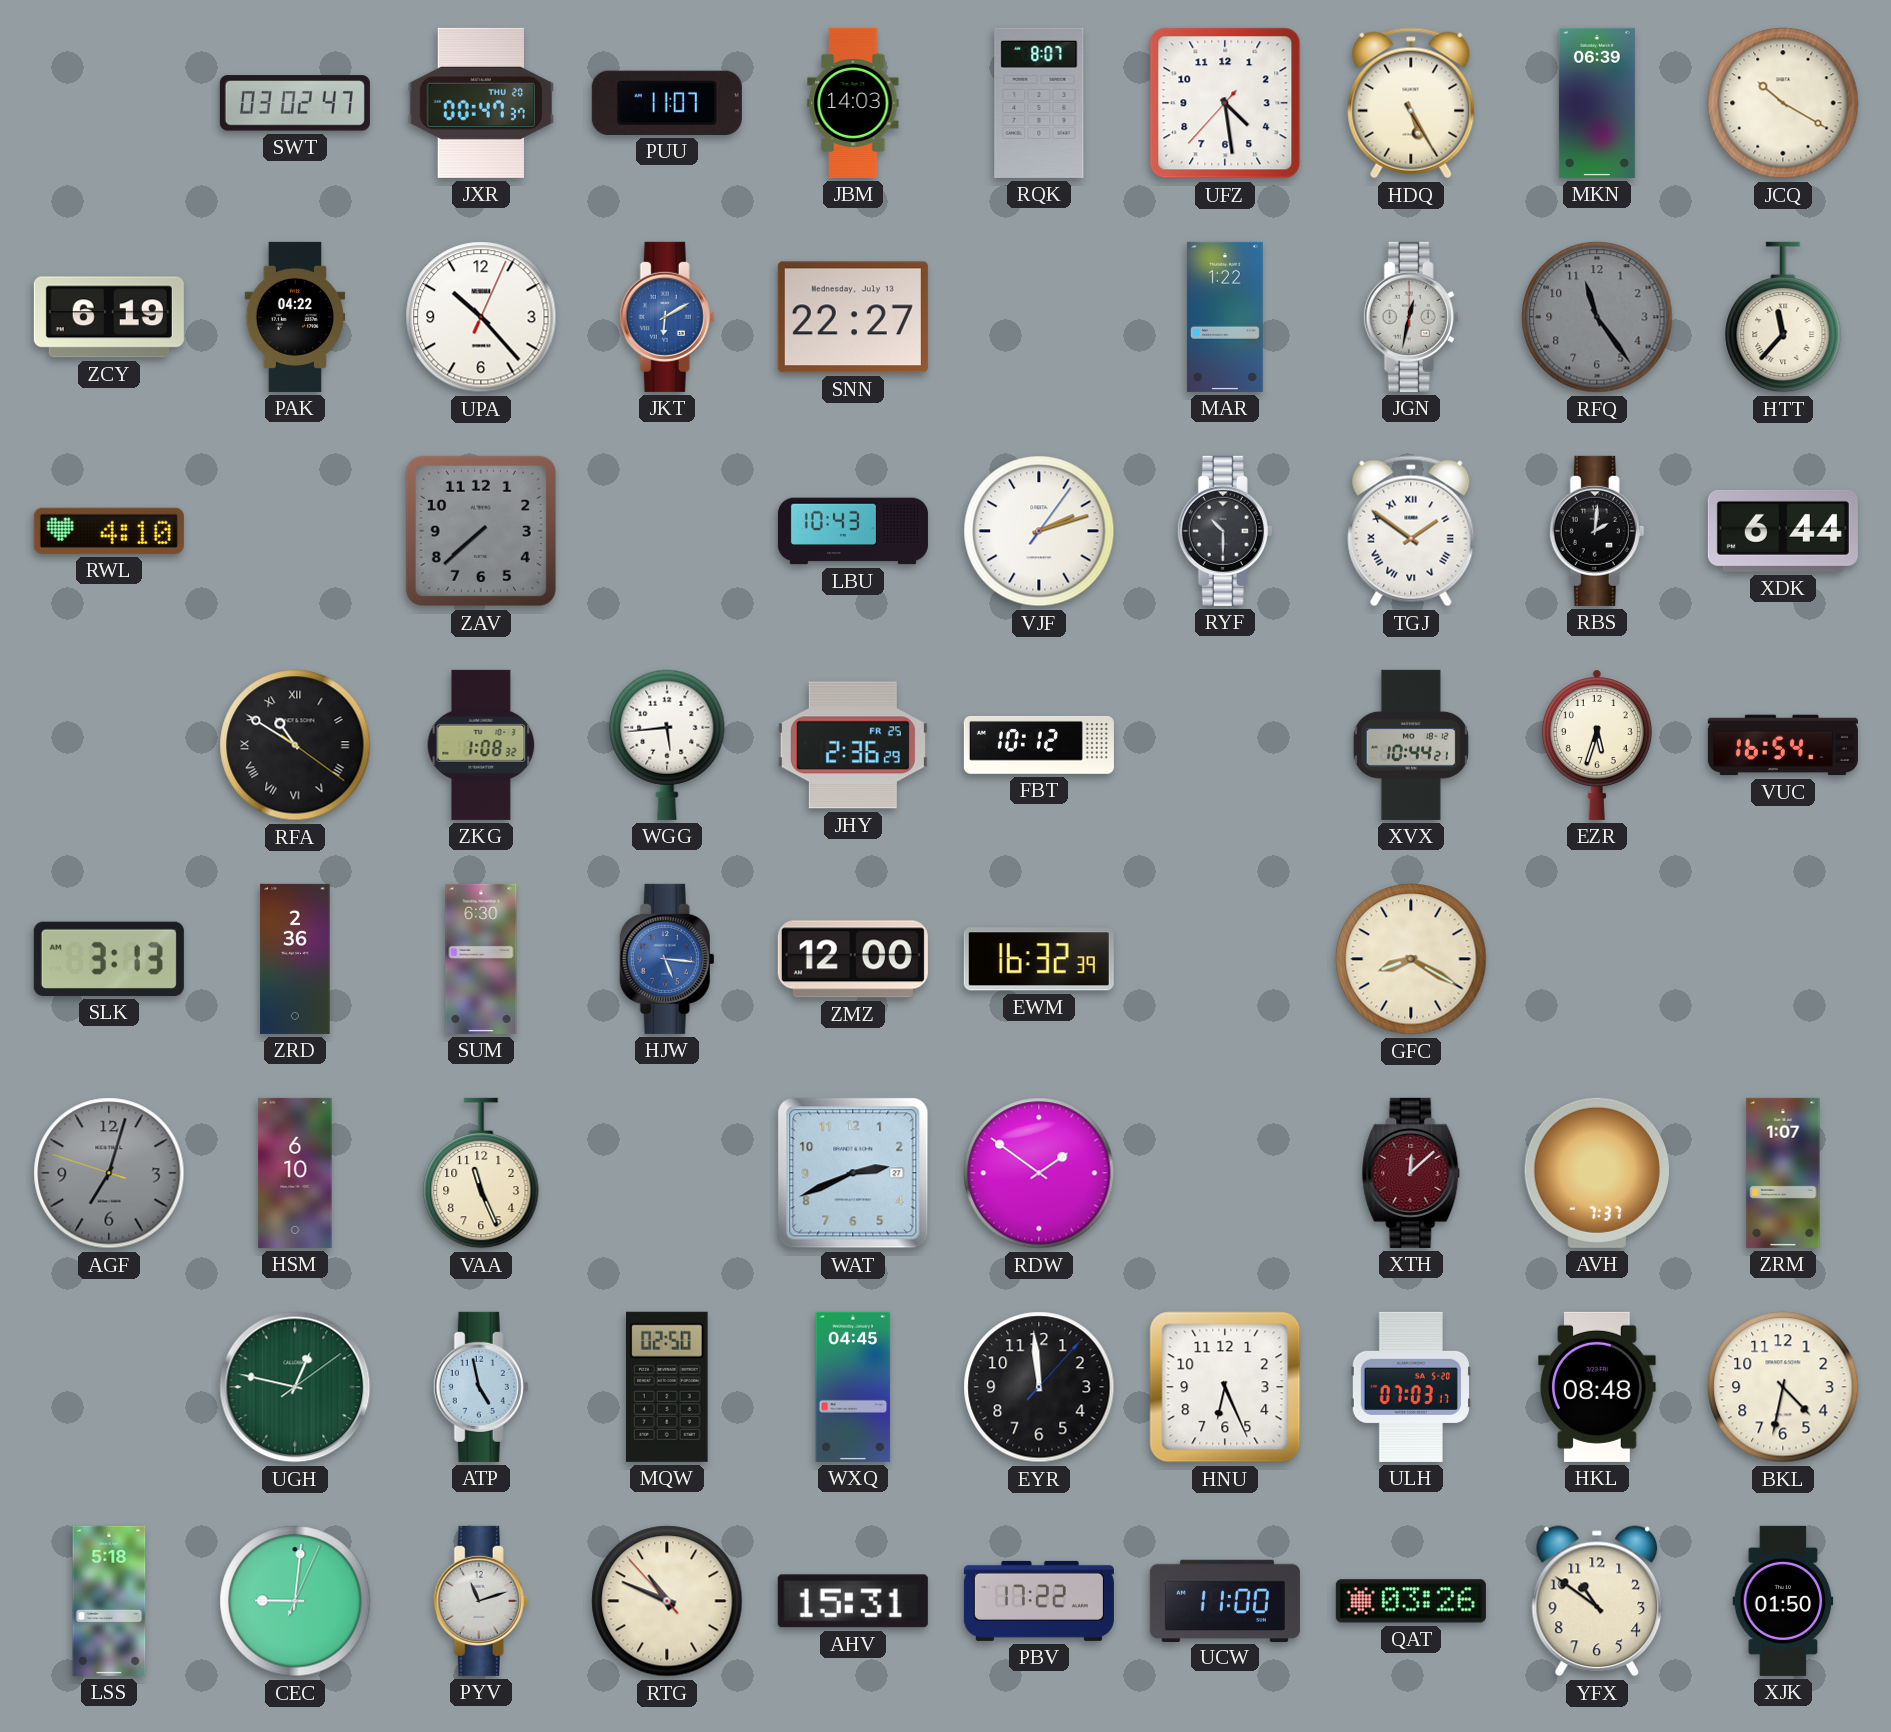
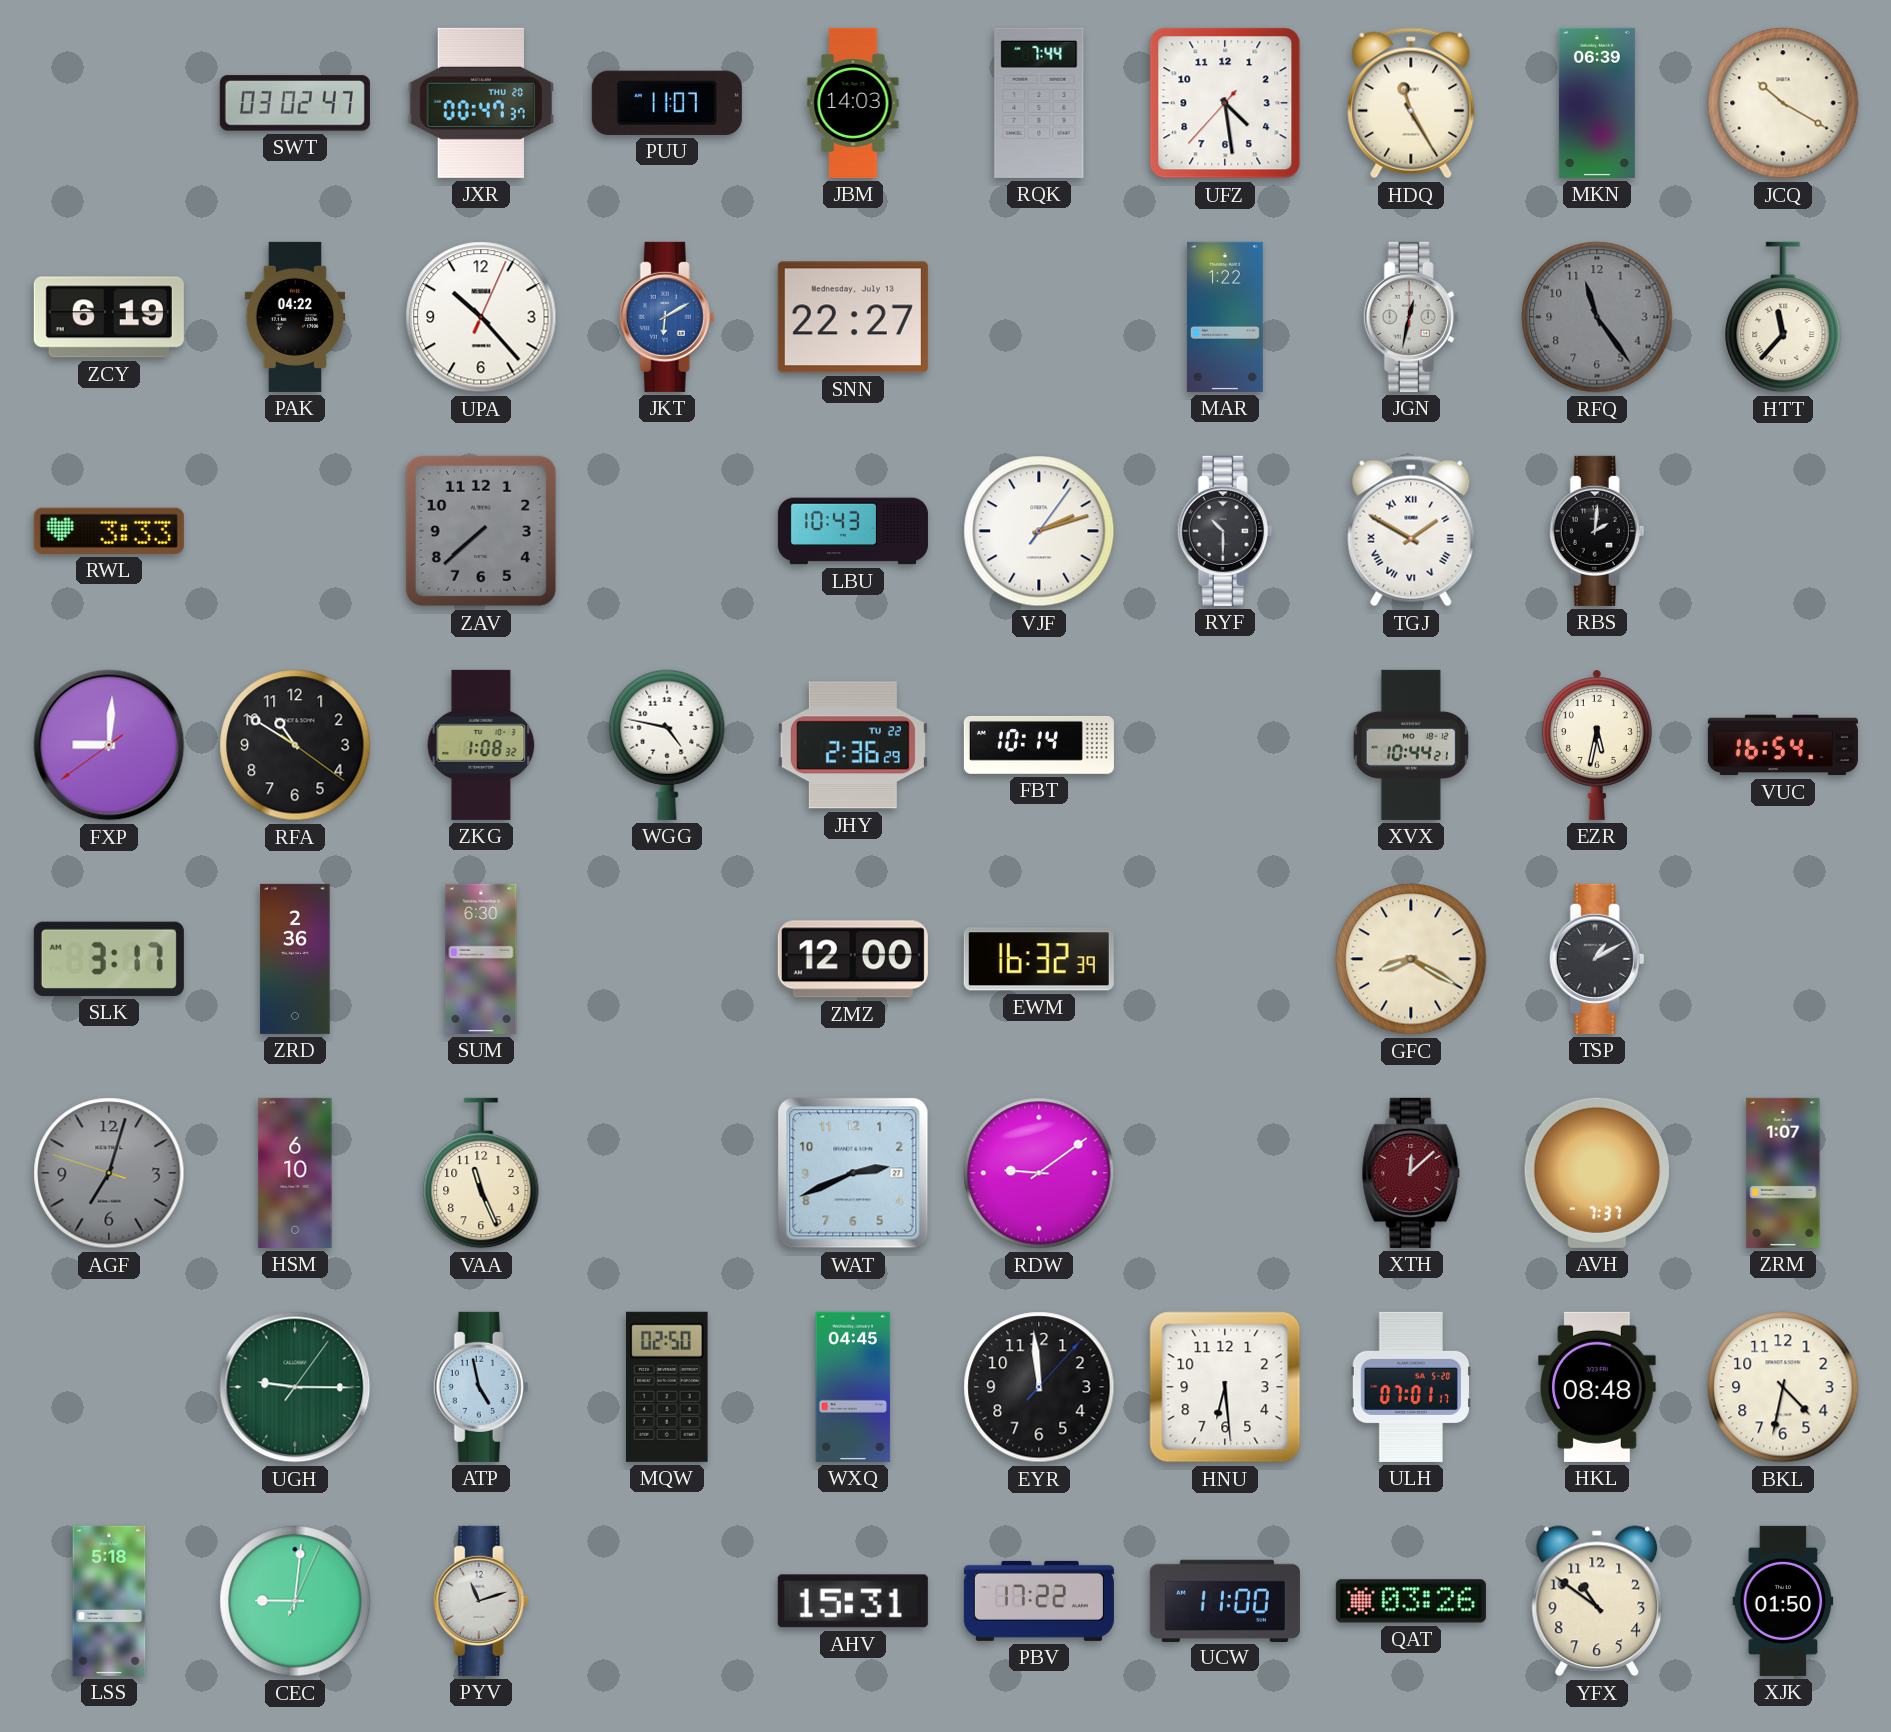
RQK: 8:07 -> 7:44 (1039, 103)
HDQ: 5:25 -> 11:25 (1411, 103)
RWL: 4:10 -> 3:33 (109, 531)
TGJ: 1:51 -> 1:50 (1411, 531)
XDK: 6:44 -> none (1783, 531)
FXP: none -> 9:00 (109, 745)
RFA numerals: Roman -> Arabic (295, 745)
WGG: 5:44 -> 4:47 (667, 745)
JHY date: FR 25 -> TU 22 (853, 745)
FBT: 10:12 -> 10:14 (1039, 745)
EZR: 5:33 -> 5:32 (1597, 745)
SLK: 3:13 -> 3:17 (109, 959)
HJW: 5:16 -> none (667, 959)
TSP: none -> 1:10 (1597, 959)
RDW: 1:51 -> 9:09 (1039, 1173)
UGH: 12:47 -> 9:15 (295, 1387)
HNU: 6:26 -> 6:29 (1225, 1387)
ULH: 07:03 -> 07:01 (1411, 1387)
RTG: 10:48 -> none (667, 1601)
